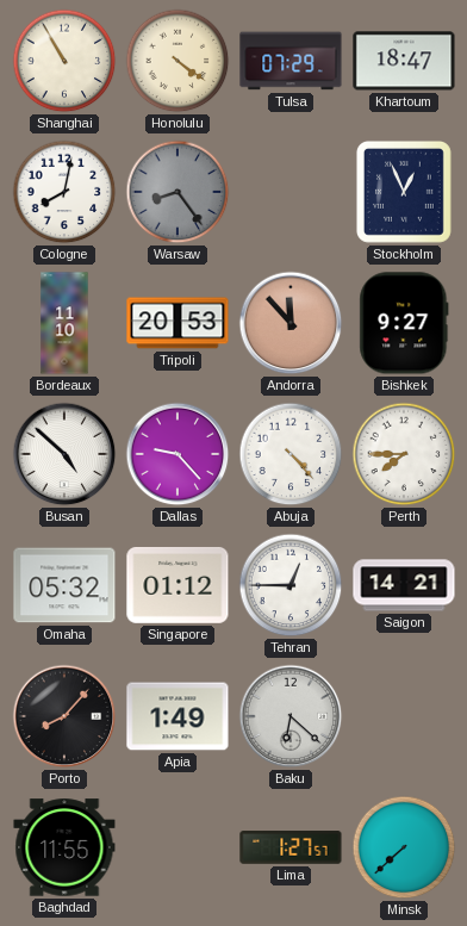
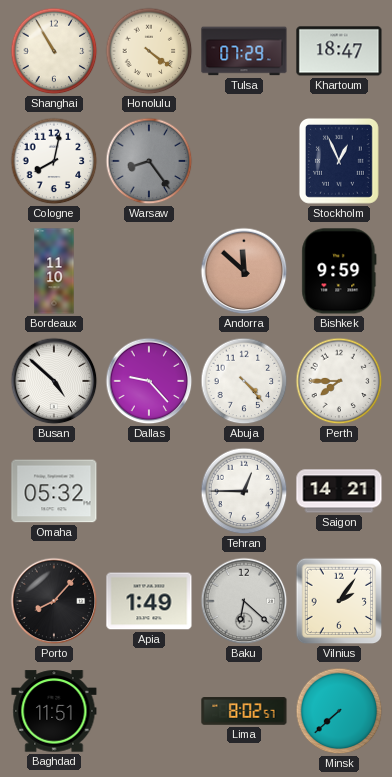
Tripoli: 20:53 -> none (178, 323)
Andorra: 11:53 -> 11:52 (244, 271)
Bishkek: 9:27 -> 9:59 (339, 271)
Singapore: 01:12 -> none (178, 585)
Vilnius: none -> 2:06 (339, 601)
Baghdad: 11:55 -> 11:51 (54, 711)
Lima: 1:27 -> 8:02 (244, 711)
